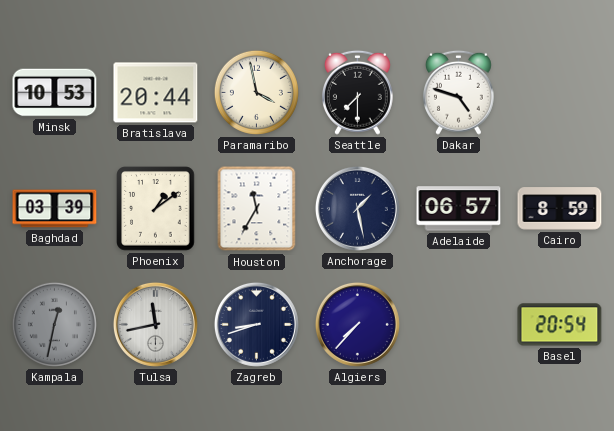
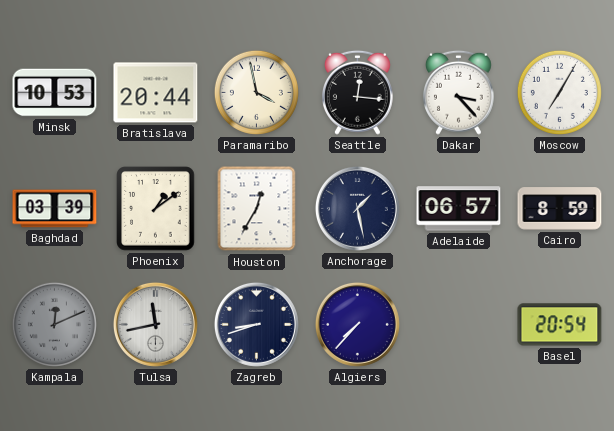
Seattle: 7:30 -> 12:16 (357, 92)
Dakar: 4:48 -> 3:23 (458, 92)
Moscow: none -> 7:05 (559, 92)
Houston: 11:35 -> 12:35 (257, 209)
Kampala: 12:32 -> 12:11 (54, 324)
